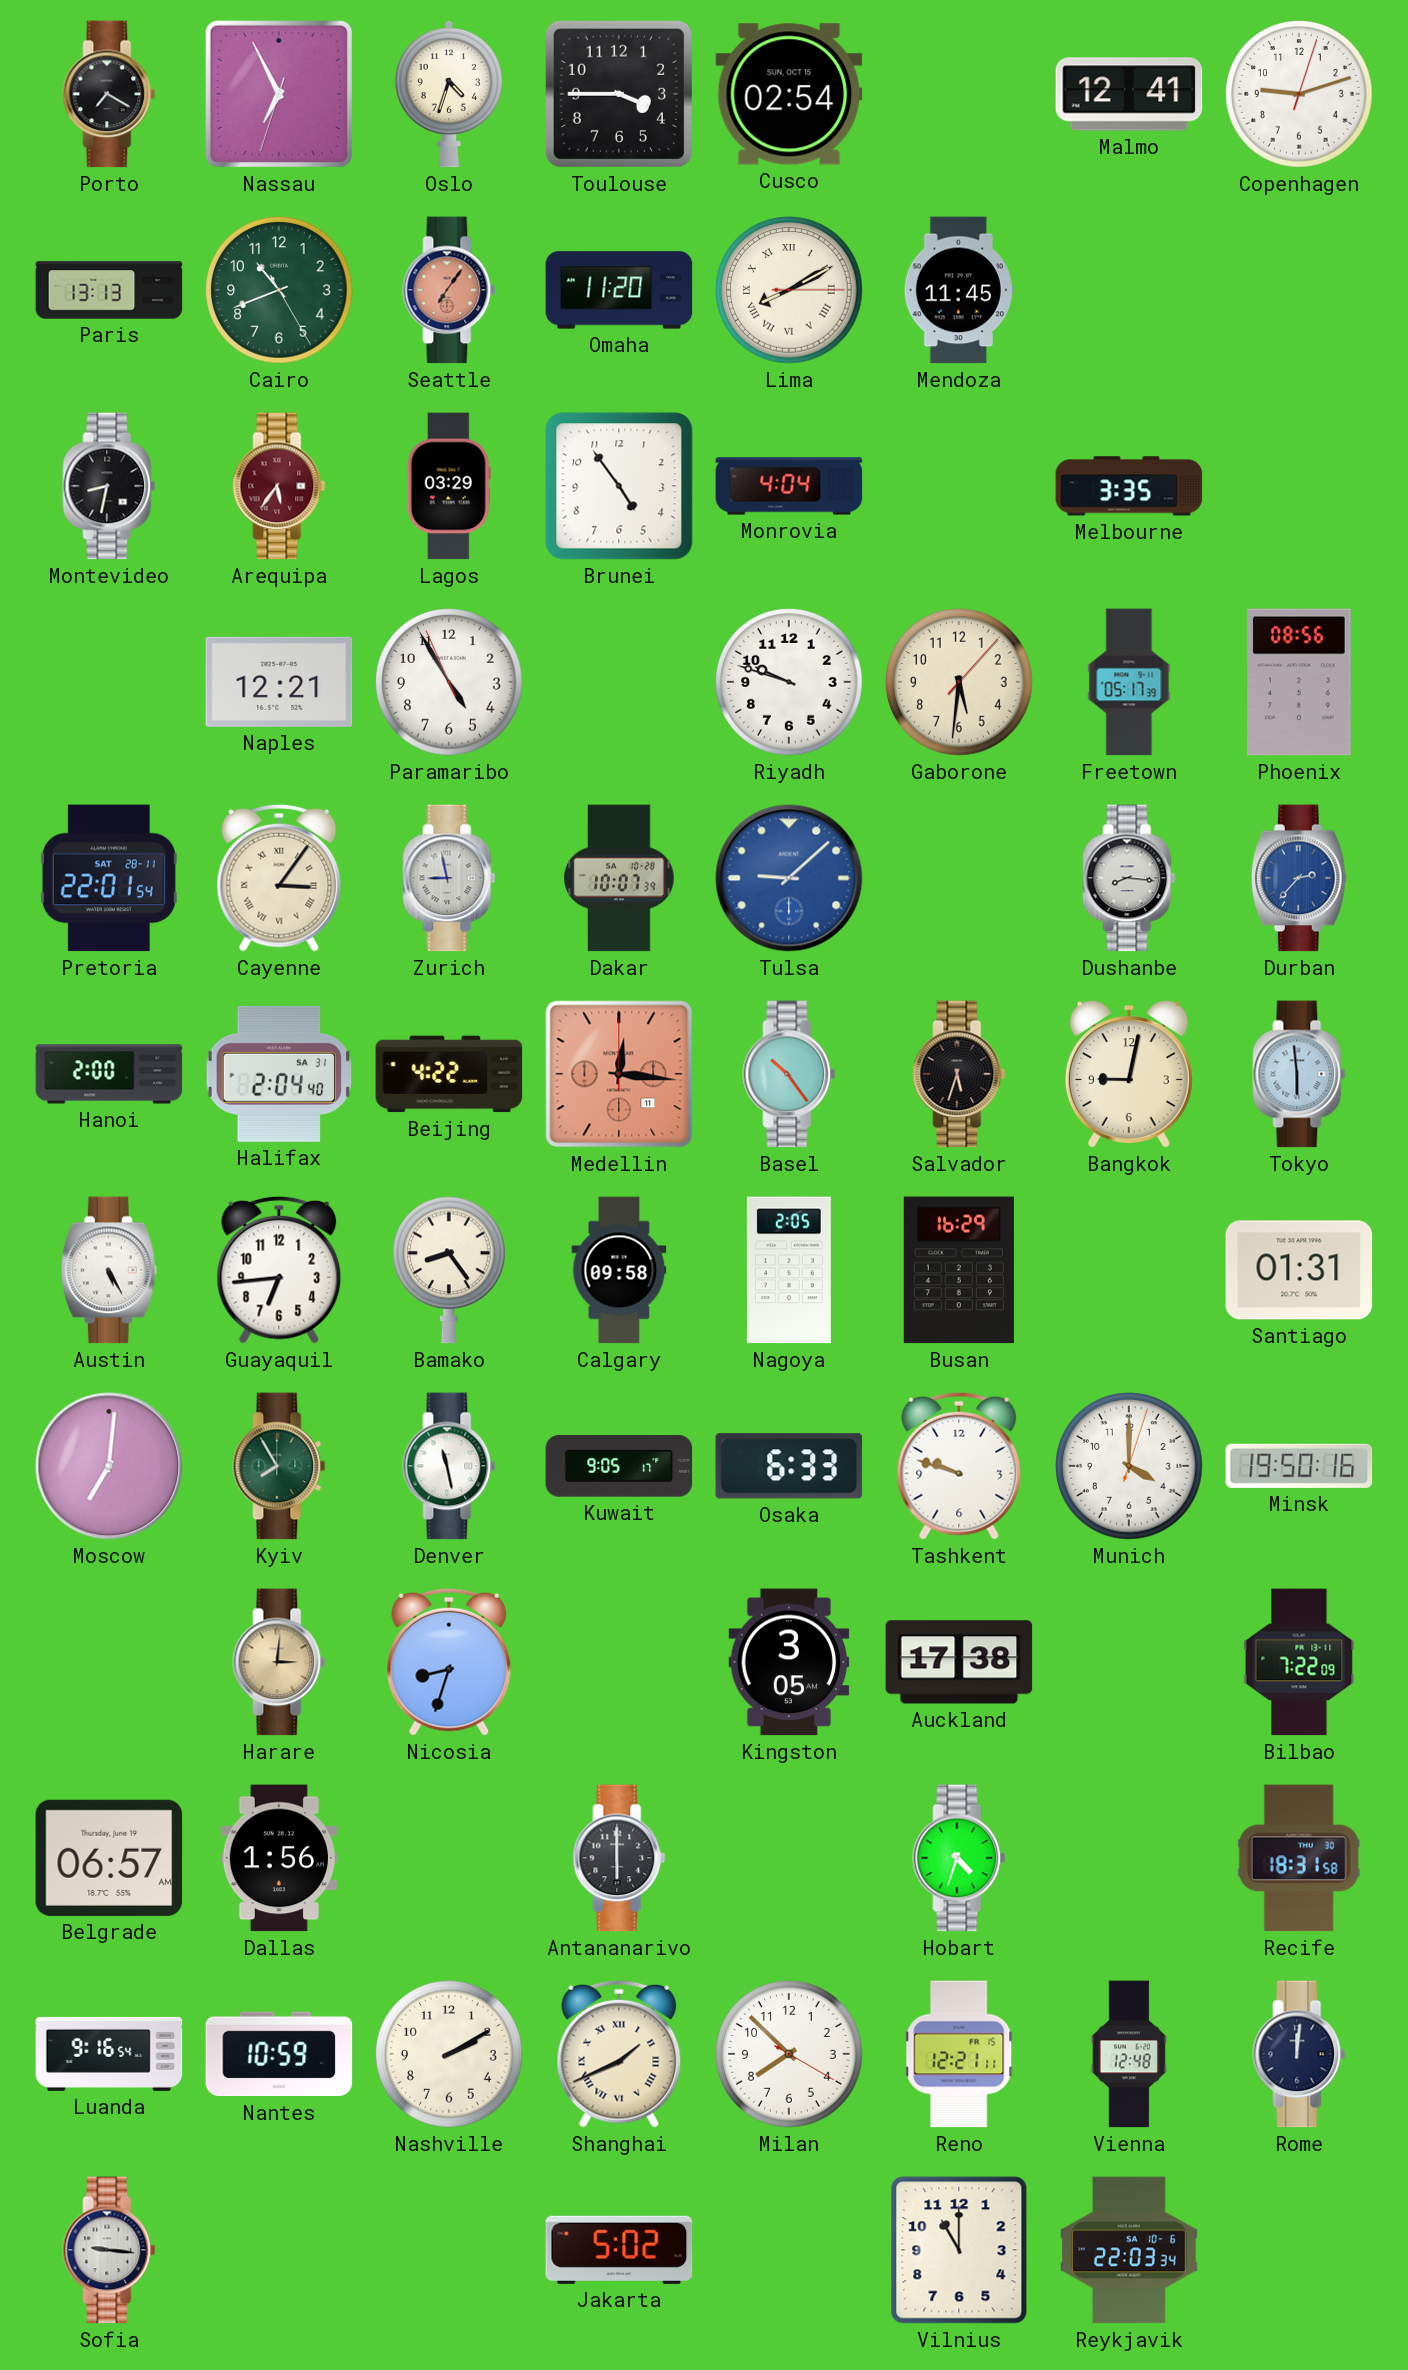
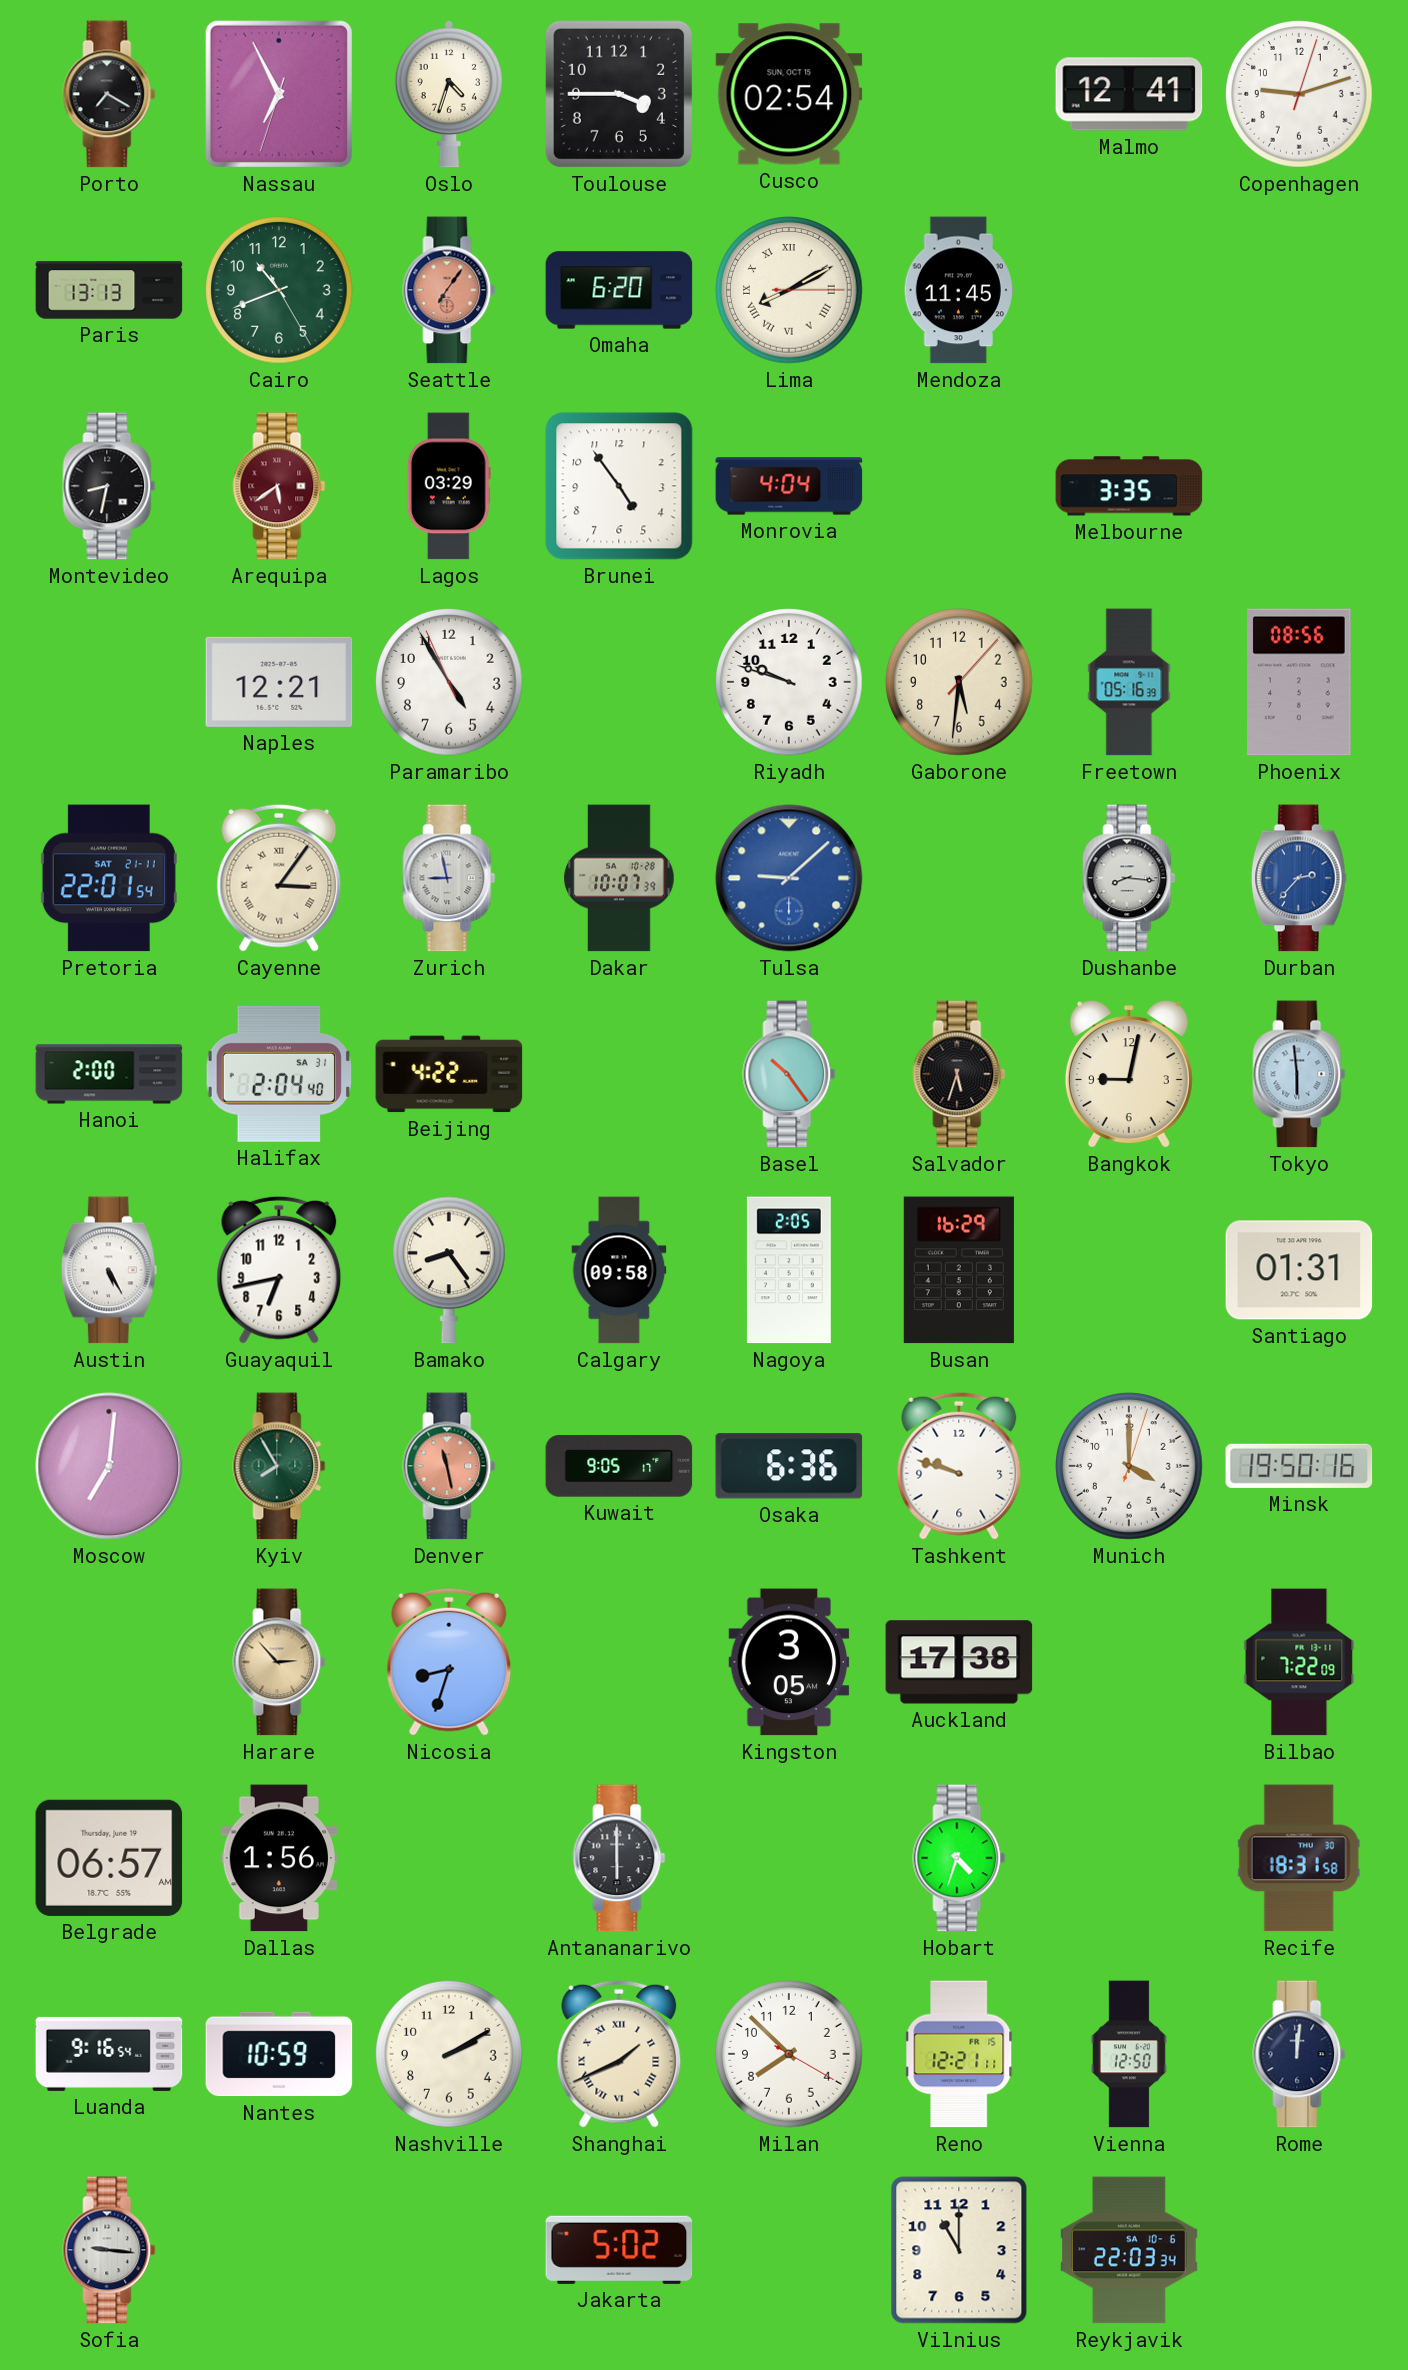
Omaha: 11:20 -> 6:20 (619, 290)
Arequipa: 5:36 -> 5:39 (279, 486)
Freetown: 05:17 -> 05:16 (1129, 682)
Pretoria date: SAT 28-11 -> SAT 21-11 (109, 878)
Medellin: 12:16 -> none (619, 1074)
Guayaquil: 6:44 -> 6:43 (279, 1270)
Denver dial: white -> salmon (449, 1466)
Osaka: 6:33 -> 6:36 (789, 1466)
Harare: 3:01 -> 2:53 (279, 1662)
Vienna: 12:48 -> 12:50 (1129, 2054)
